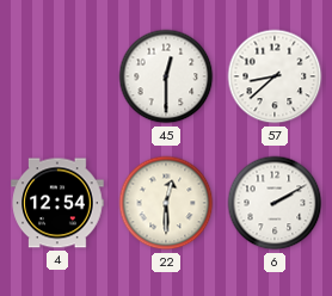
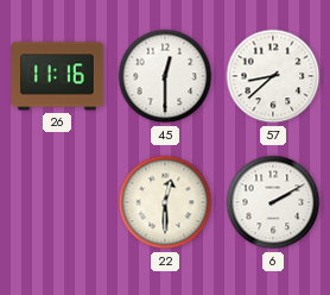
26: none -> 11:16 (57, 76)
4: 12:54 -> none (57, 203)
